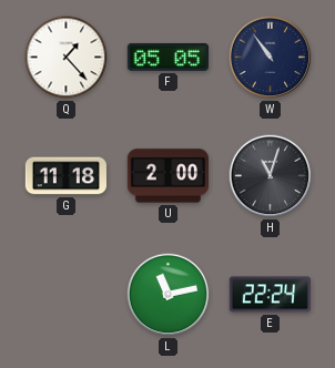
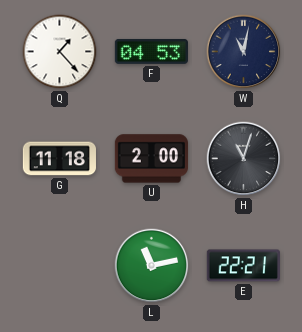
F: 05:05 -> 04:53 (151, 51)
W: 10:54 -> 11:02 (244, 52)
E: 22:24 -> 22:21 (243, 266)
